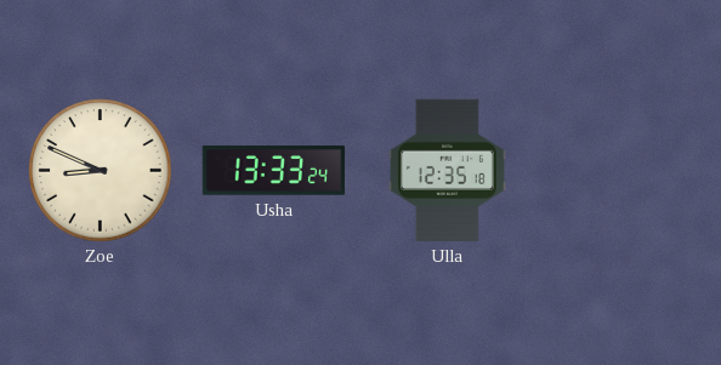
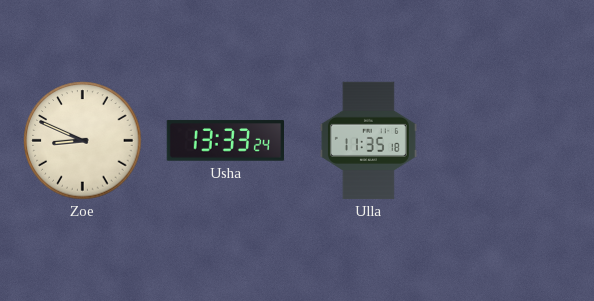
Ulla: 12:35 -> 11:35 (368, 141)
